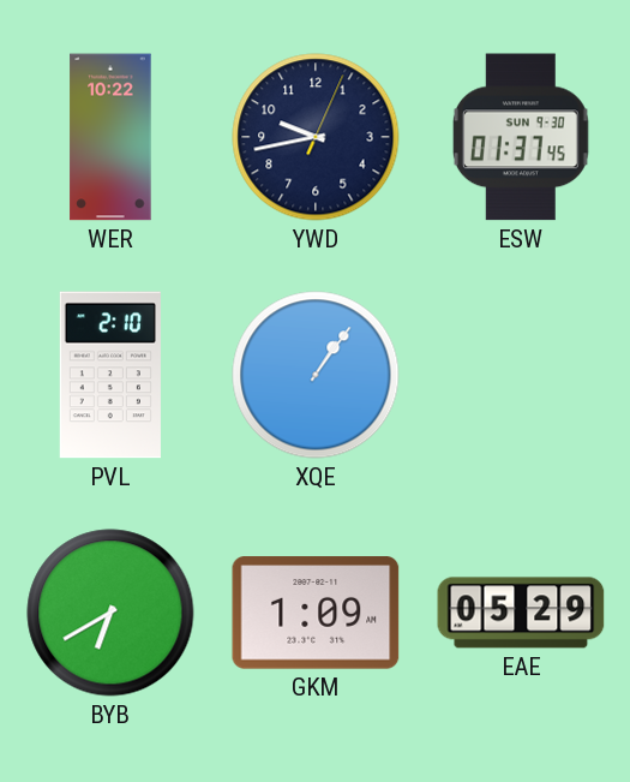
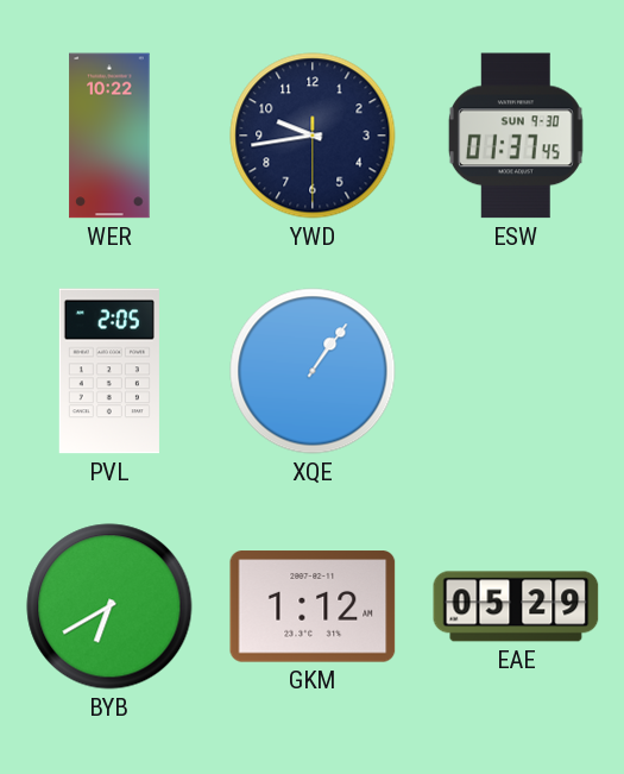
YWD: 9:43:04 -> 9:43:30 (313, 136)
PVL: 2:10 -> 2:05 (109, 371)
GKM: 1:09 -> 1:12 (313, 606)
